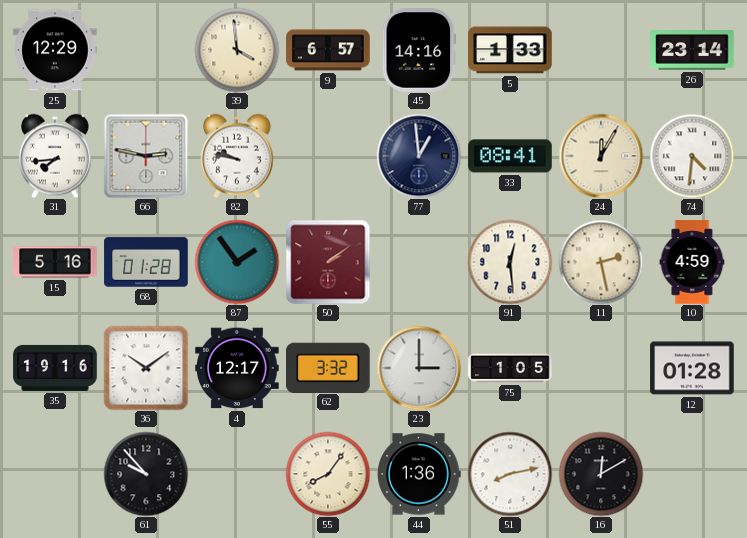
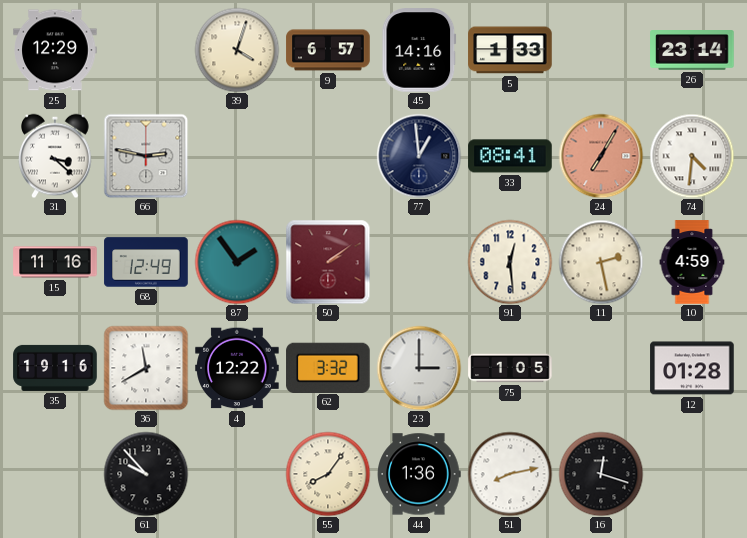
39: 3:59 -> 4:03 (237, 50)
31: 7:44 -> 3:22 (55, 156)
82: 9:47 -> none (237, 156)
24: 12:05 -> 7:05 (601, 156)
24 dial: cream -> salmon (601, 156)
15: 5:16 -> 11:16 (55, 262)
68: 01:28 -> 12:49 (146, 262)
36: 10:09 -> 11:40 (146, 368)
4: 12:17 -> 12:22 (237, 368)
16: 12:10 -> 12:18 (601, 474)
